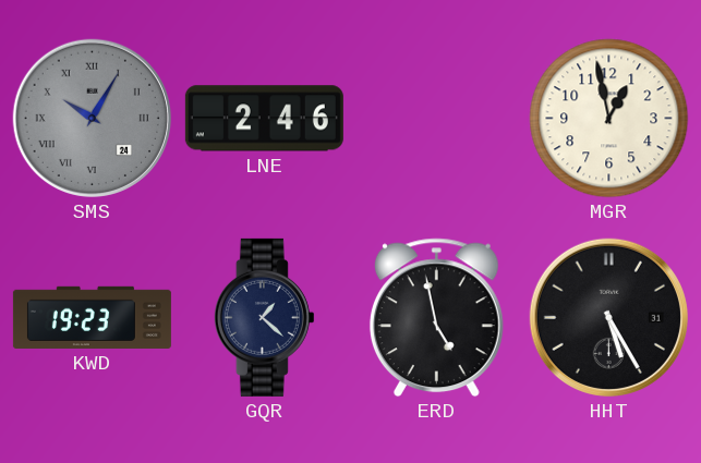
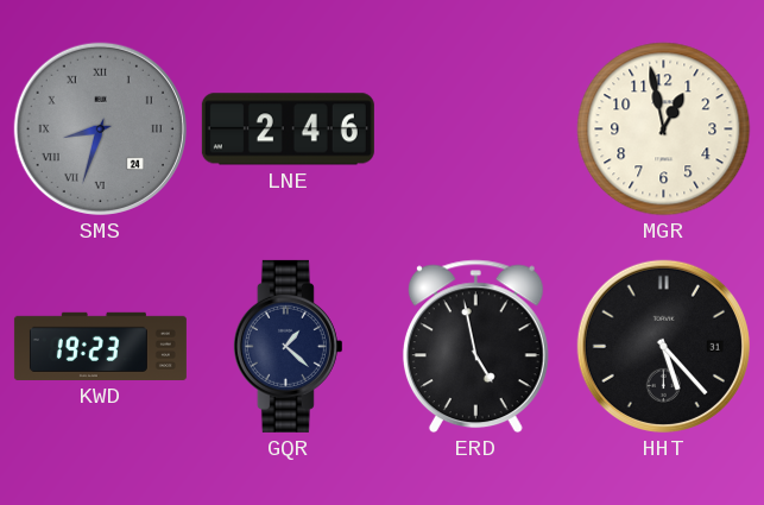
SMS: 10:05 -> 8:33 (100, 128)
HHT: 5:25 -> 5:23 (663, 346)
